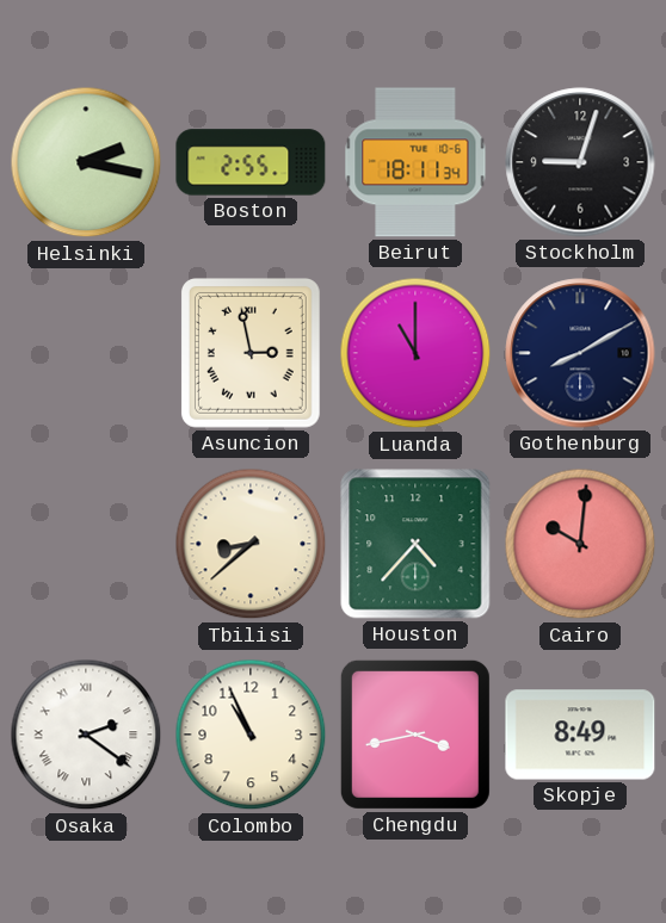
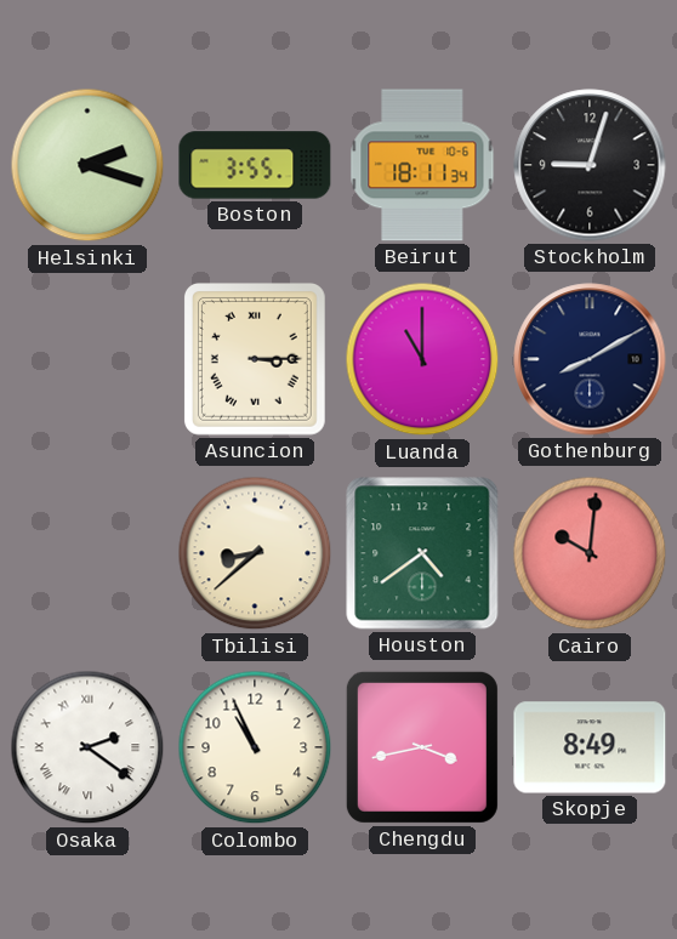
Helsinki: 2:17 -> 2:18 (87, 165)
Boston: 2:55 -> 3:55 (255, 165)
Asuncion: 2:58 -> 3:15 (255, 359)
Houston: 4:37 -> 4:39 (422, 553)
